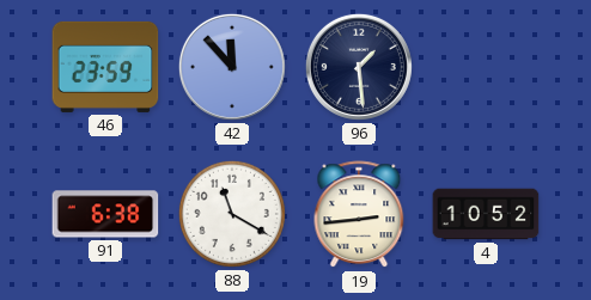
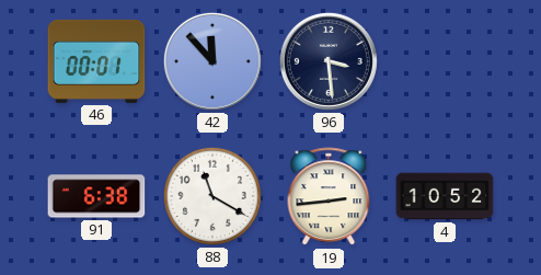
46: 23:59 -> 00:01 (96, 61)
96: 1:29 -> 3:29 (329, 61)
